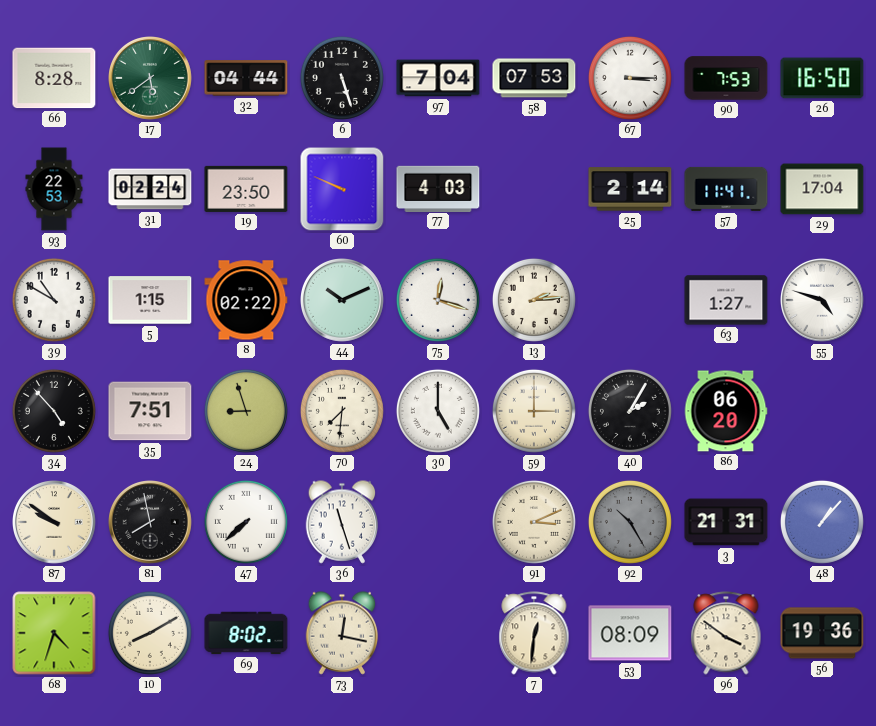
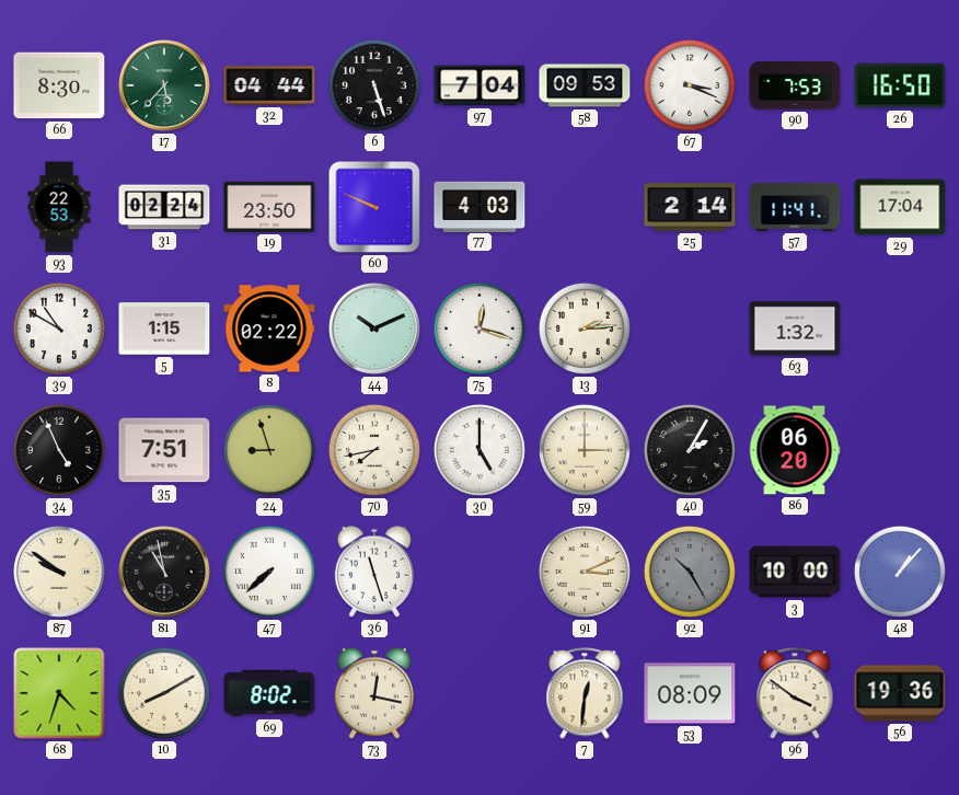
66: 8:28 -> 8:30 (59, 85)
17: 5:39 -> 5:37 (165, 87)
58: 07:53 -> 09:53 (585, 85)
67: 3:15 -> 3:19 (690, 85)
63: 1:27 -> 1:32 (795, 329)
55: 4:48 -> none (823, 301)
34: 4:53 -> 4:56 (59, 450)
70: 7:31 -> 7:43 (374, 450)
81: 7:58 -> 10:58 (165, 573)
3: 21:31 -> 10:00 (795, 572)
